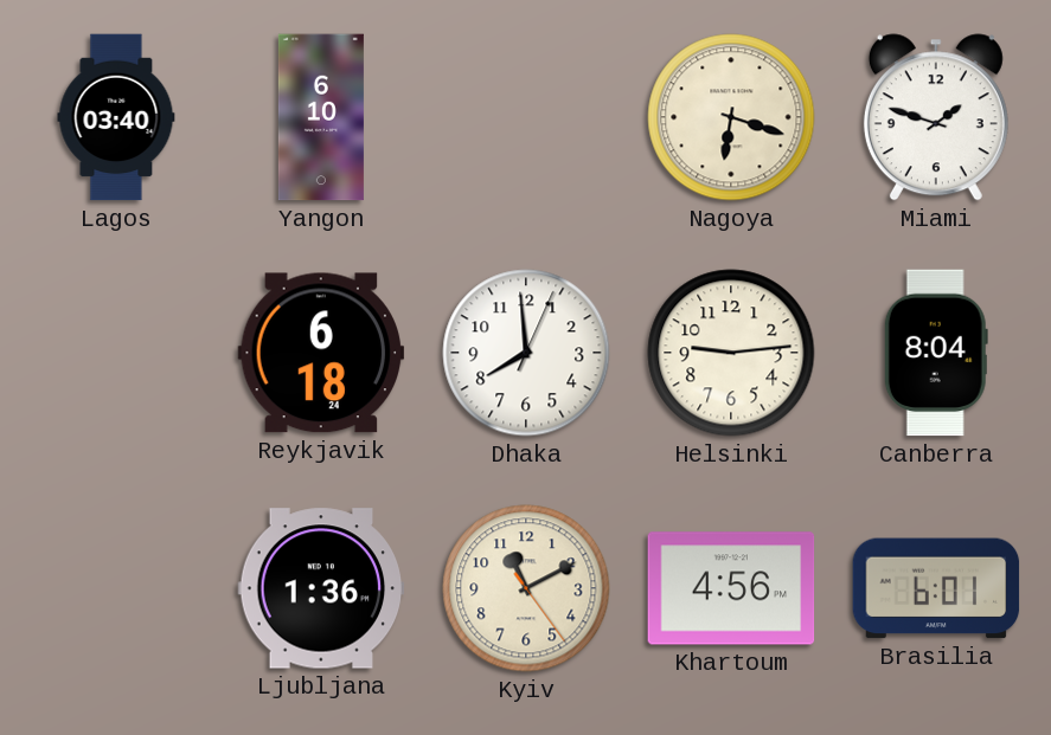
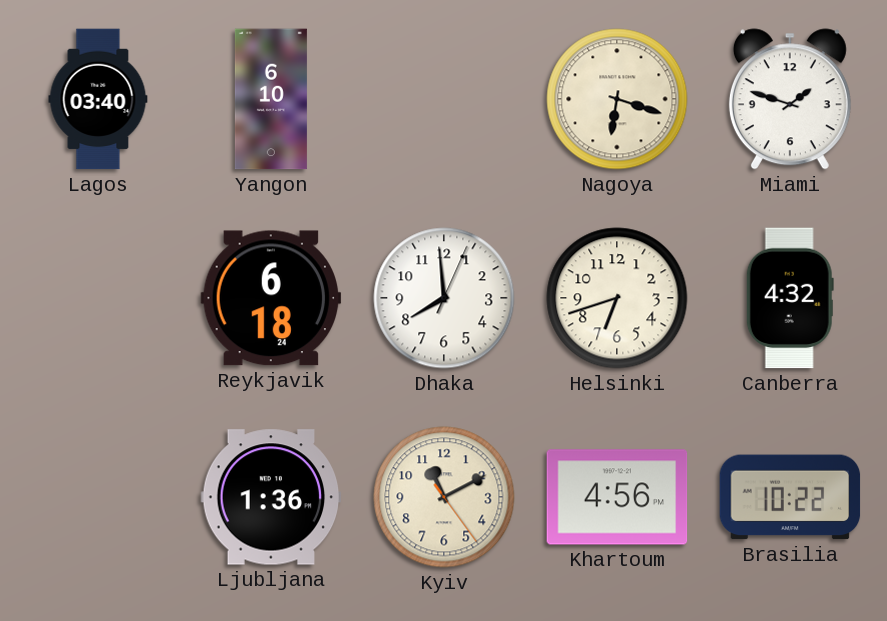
Helsinki: 9:14 -> 6:42 (617, 298)
Canberra: 8:04 -> 4:32 (790, 298)
Brasilia: 6:01 -> 10:22 (790, 497)
